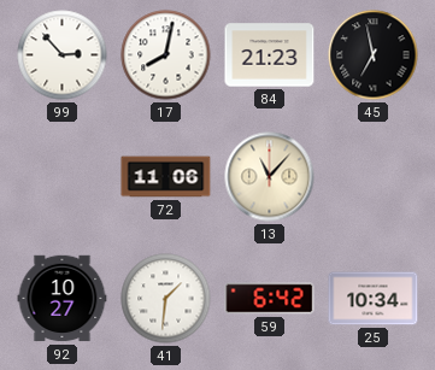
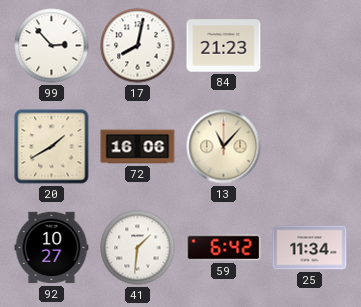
45: 6:58 -> none (374, 55)
20: none -> 1:40 (52, 147)
72: 11:06 -> 16:06 (138, 147)
25: 10:34 -> 11:34 (310, 248)
